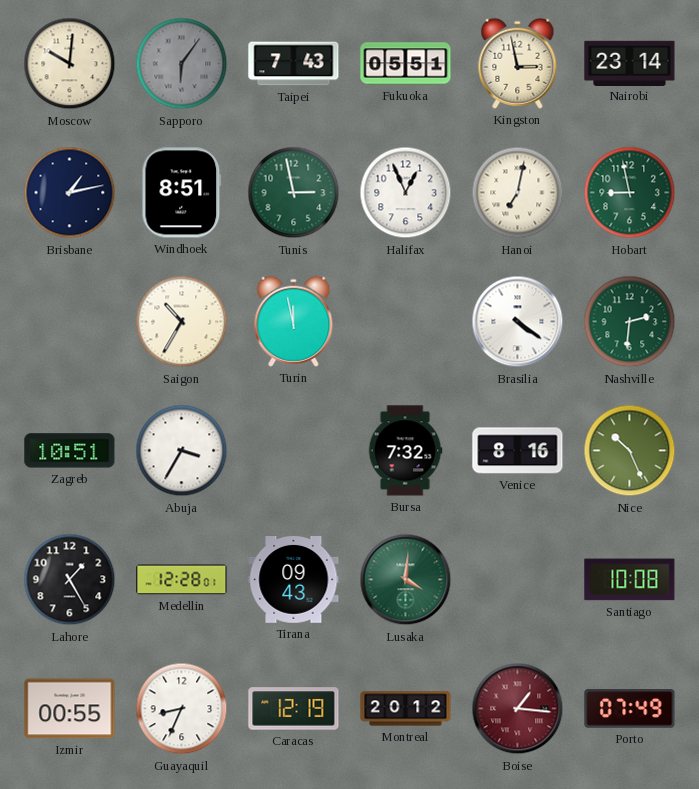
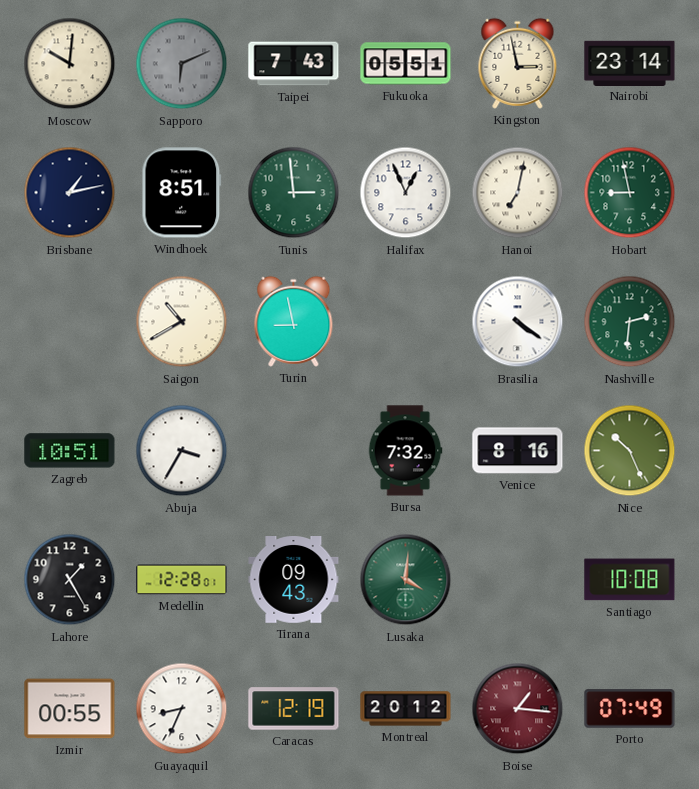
Sapporo: 6:06 -> 6:11 (182, 64)
Tunis: 2:58 -> 2:59 (294, 193)
Saigon: 10:35 -> 10:40 (182, 322)
Turin: 11:58 -> 8:58 (294, 321)
